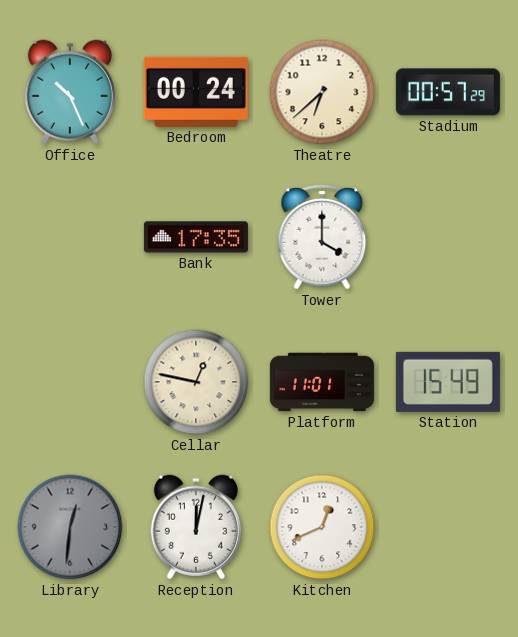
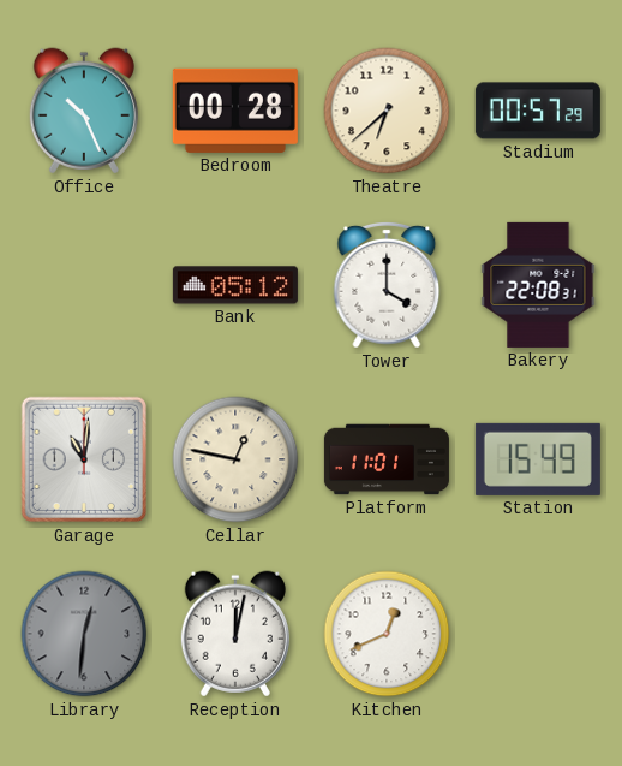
Bedroom: 00:24 -> 00:28 (235, 111)
Bank: 17:35 -> 05:12 (235, 285)
Bakery: none -> 22:08 (538, 285)
Garage: none -> 11:01 (84, 459)
